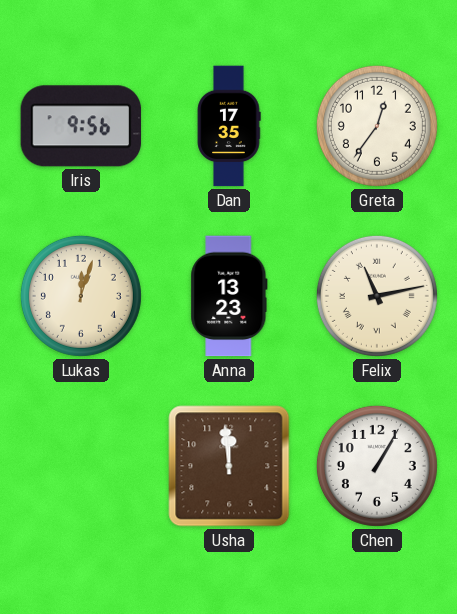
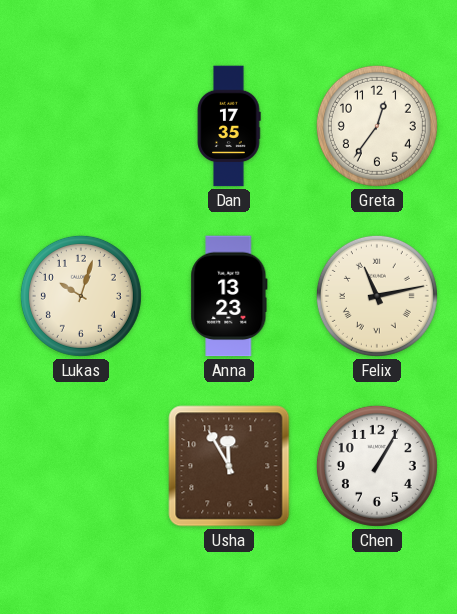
Iris: 9:56 -> none (81, 126)
Lukas: 12:03 -> 10:03 (81, 296)
Usha: 11:59 -> 11:55 (229, 466)
